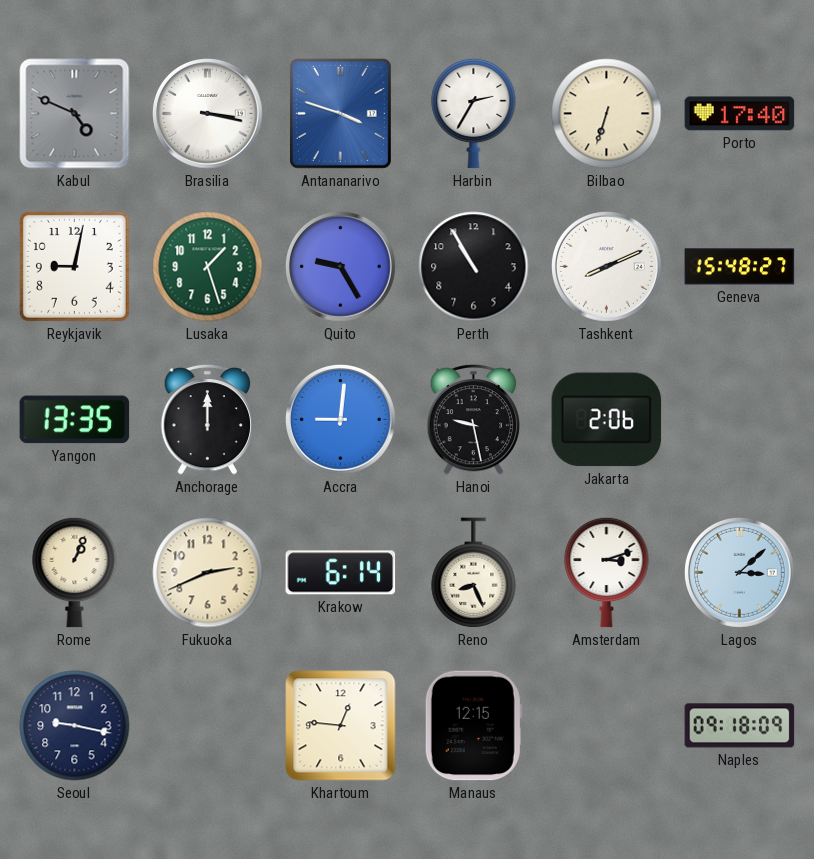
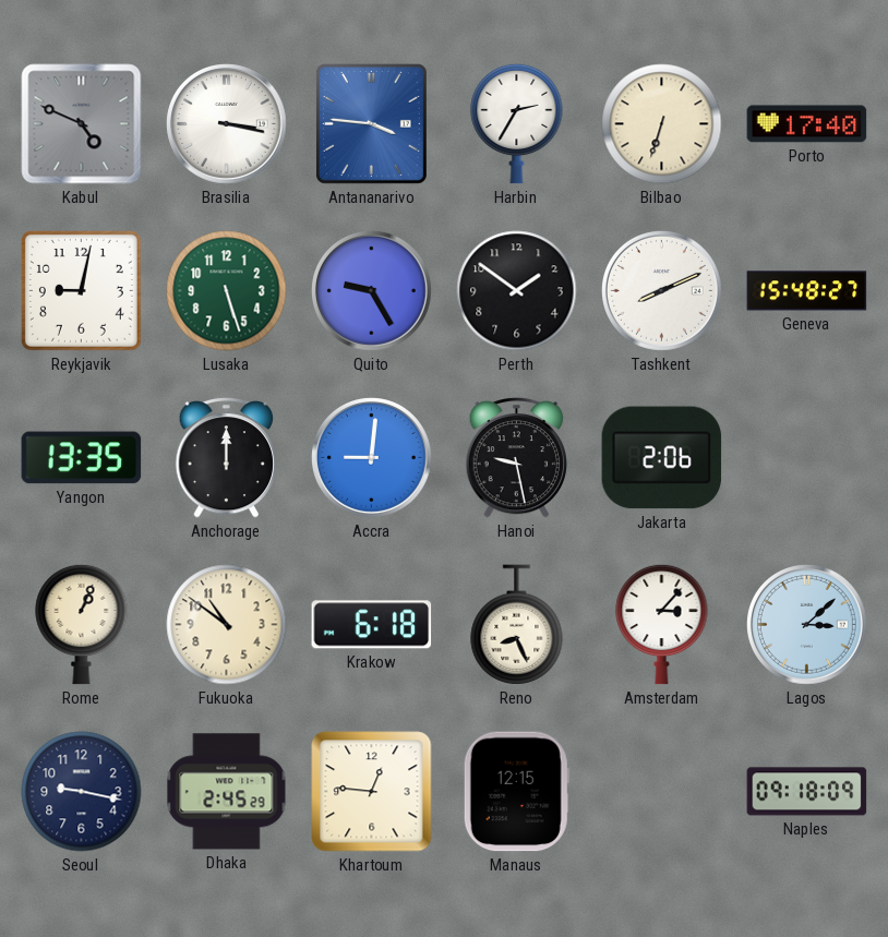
Antananarivo: 3:48 -> 3:46 (371, 123)
Lusaka: 1:27 -> 5:27 (227, 291)
Perth: 10:55 -> 1:51 (517, 291)
Fukuoka: 2:41 -> 10:51 (227, 625)
Krakow: 6:14 -> 6:18 (372, 625)
Amsterdam: 3:12 -> 3:07 (662, 624)
Dhaka: none -> 2:45 (227, 792)
